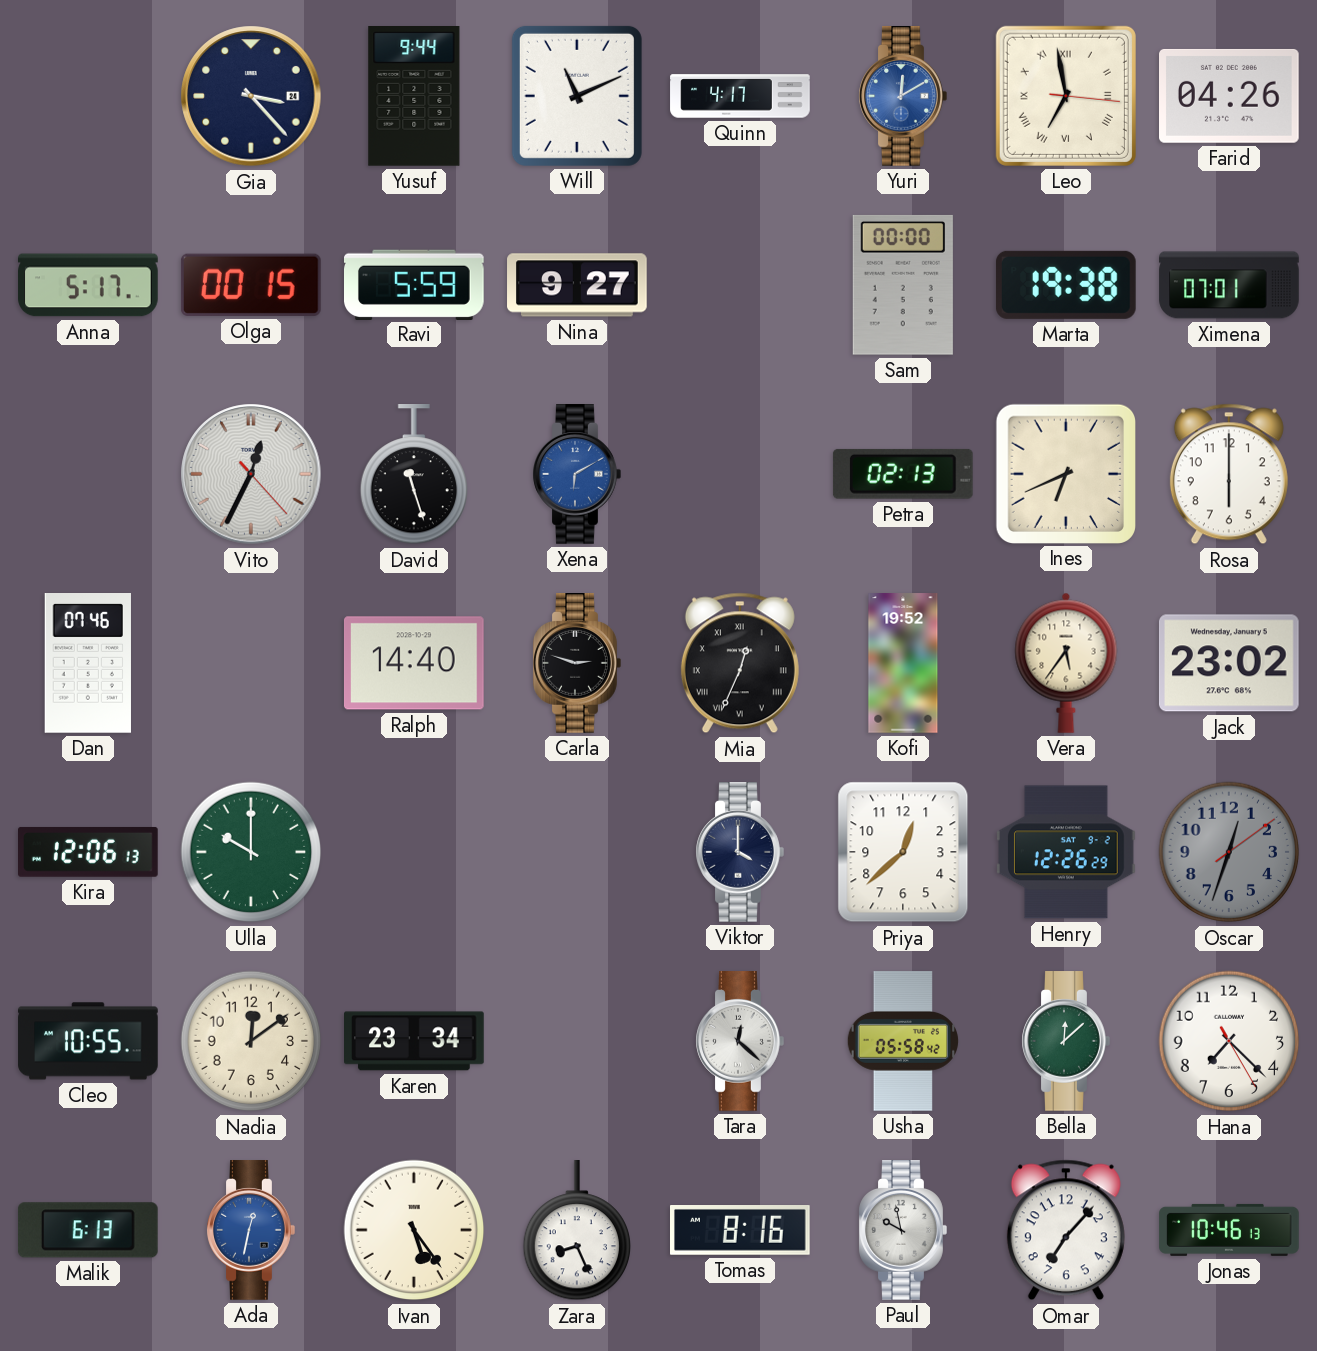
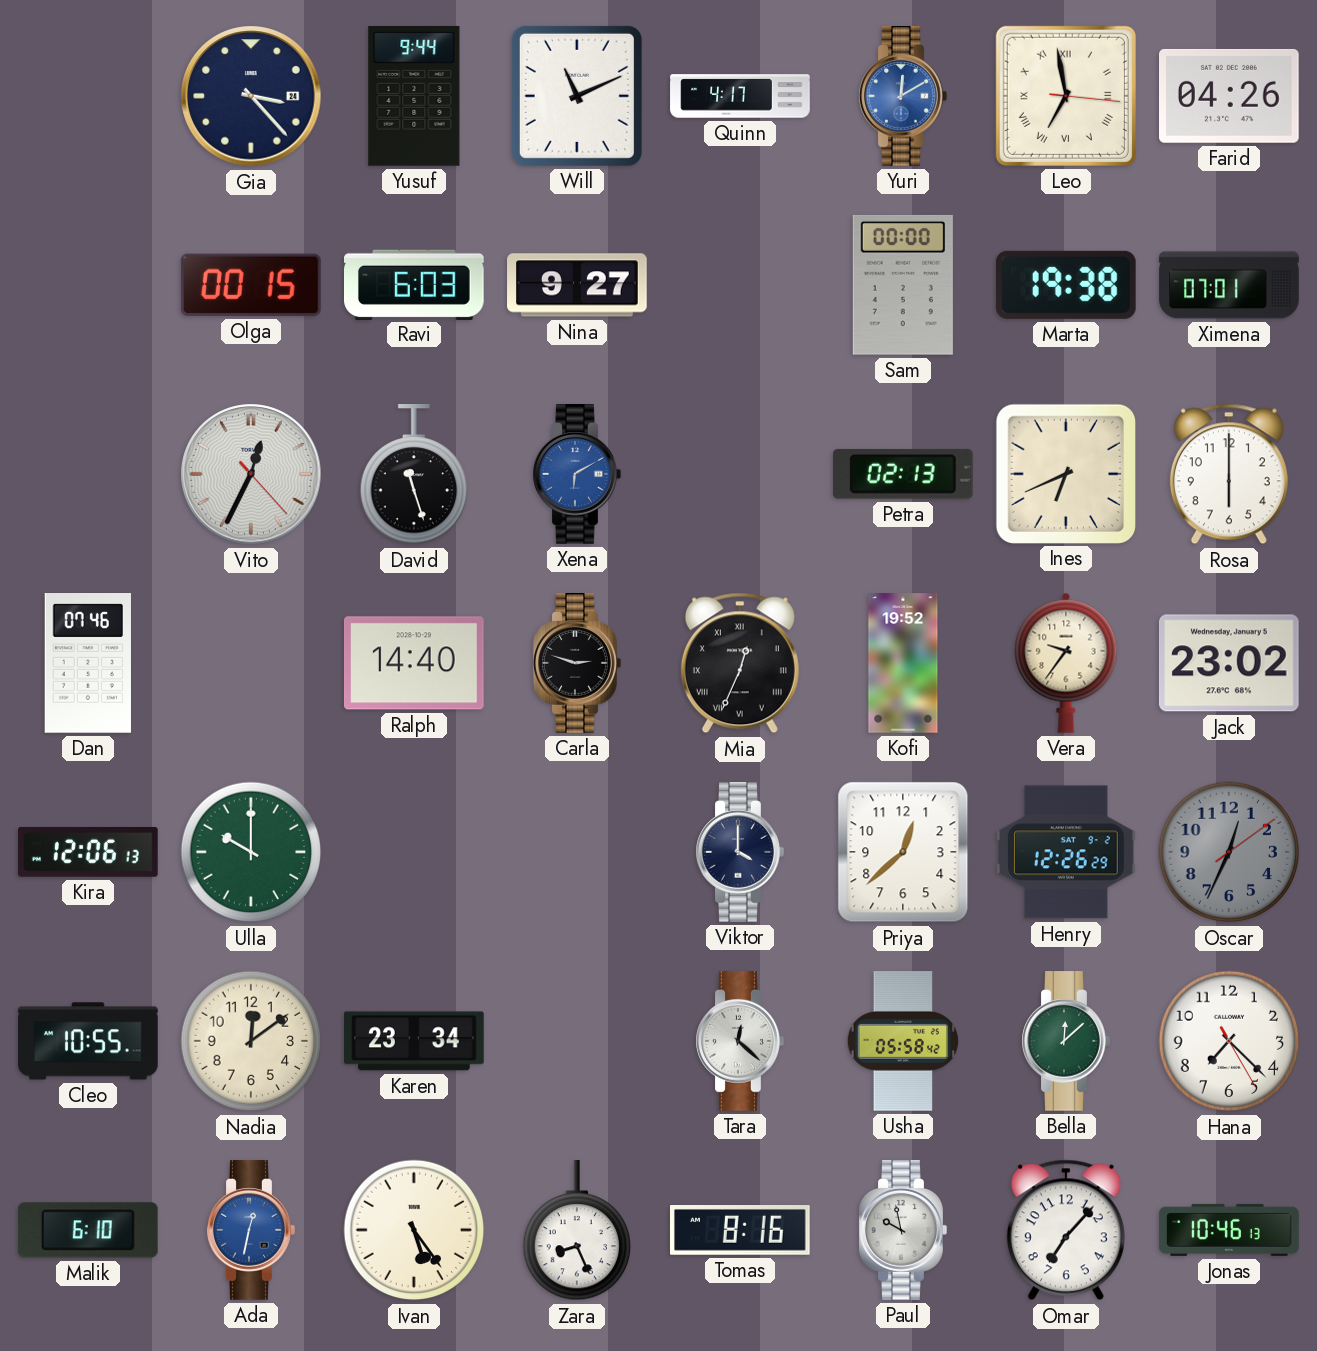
Anna: 5:17 -> none (88, 285)
Ravi: 5:59 -> 6:03 (415, 284)
Vera: 5:36 -> 9:36 (1066, 663)
Oscar: 12:33 -> 12:34 (1229, 852)
Malik: 6:13 -> 6:10 (88, 1230)
